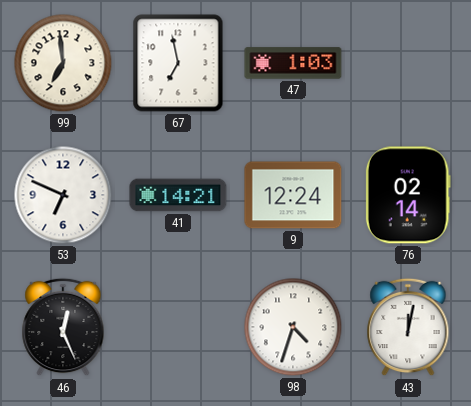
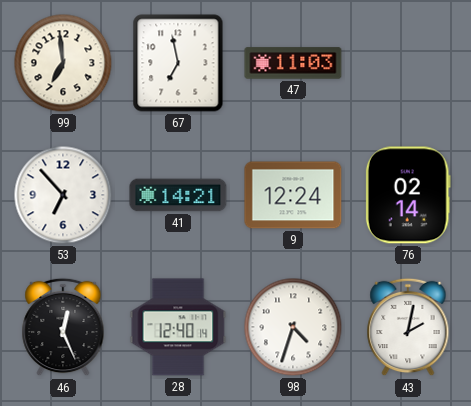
47: 1:03 -> 11:03 (293, 63)
53: 6:49 -> 6:53 (63, 195)
28: none -> 12:40 (178, 327)
43: 12:02 -> 2:02 (408, 327)
